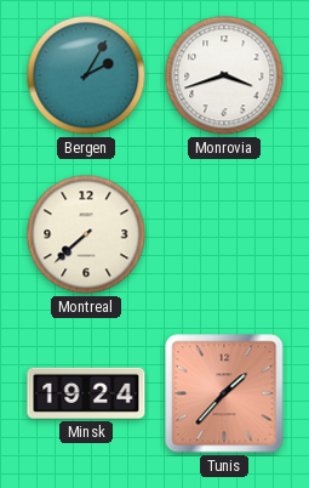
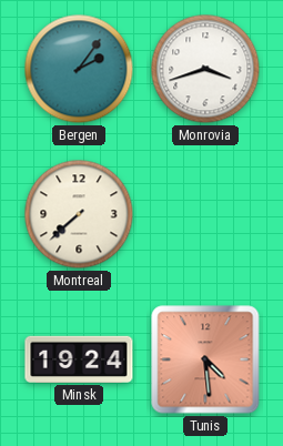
Bergen: 2:05 -> 2:06 (79, 69)
Tunis: 1:37 -> 4:29 (205, 359)
